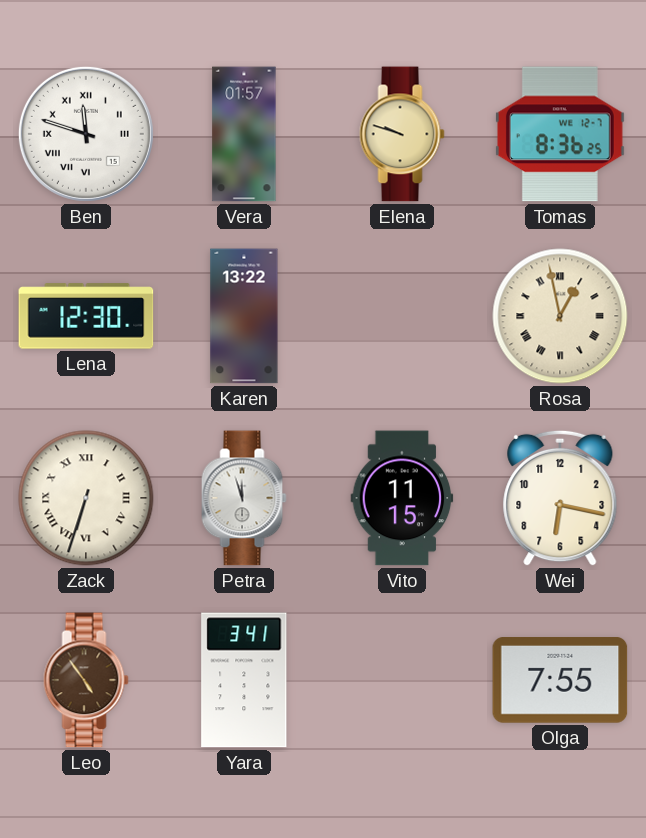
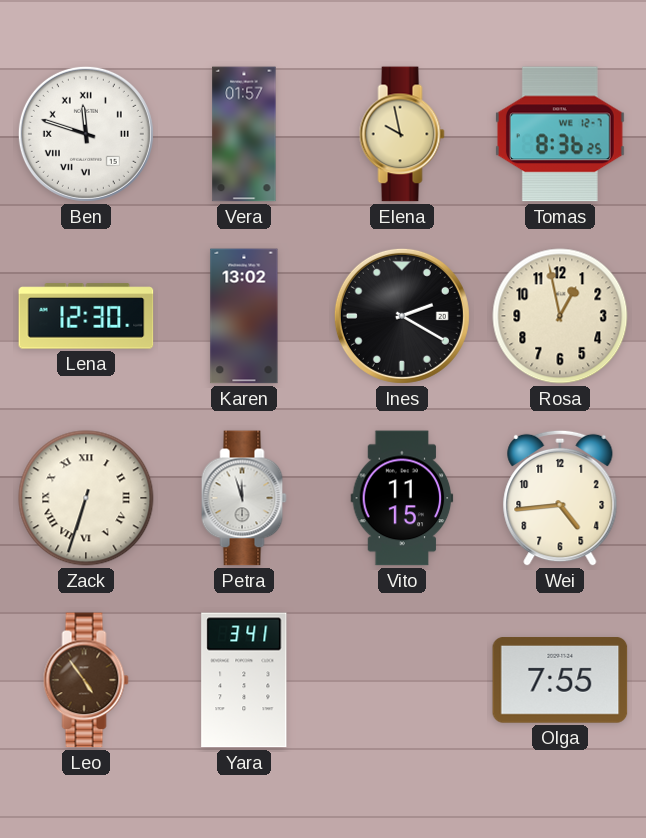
Elena: 9:48 -> 9:58 (402, 134)
Karen: 13:22 -> 13:02 (244, 316)
Ines: none -> 2:20 (402, 316)
Rosa numerals: Roman -> Arabic (560, 316)
Wei: 6:17 -> 4:44 (560, 498)
